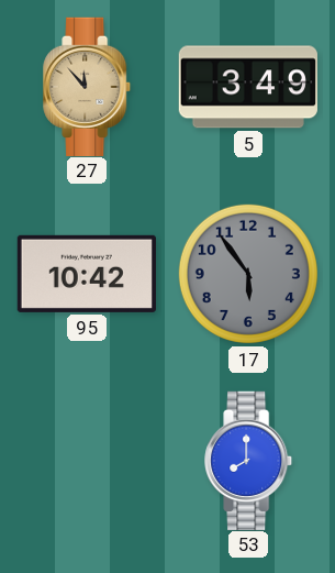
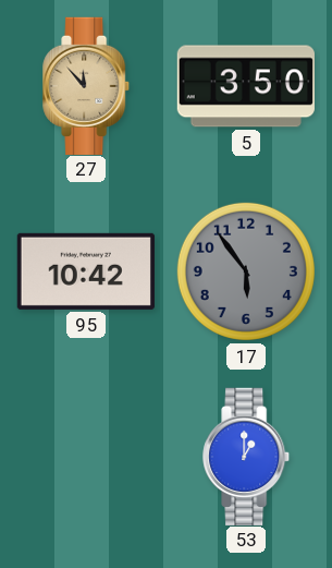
5: 3:49 -> 3:50 (246, 86)
53: 8:00 -> 1:00 (247, 456)
